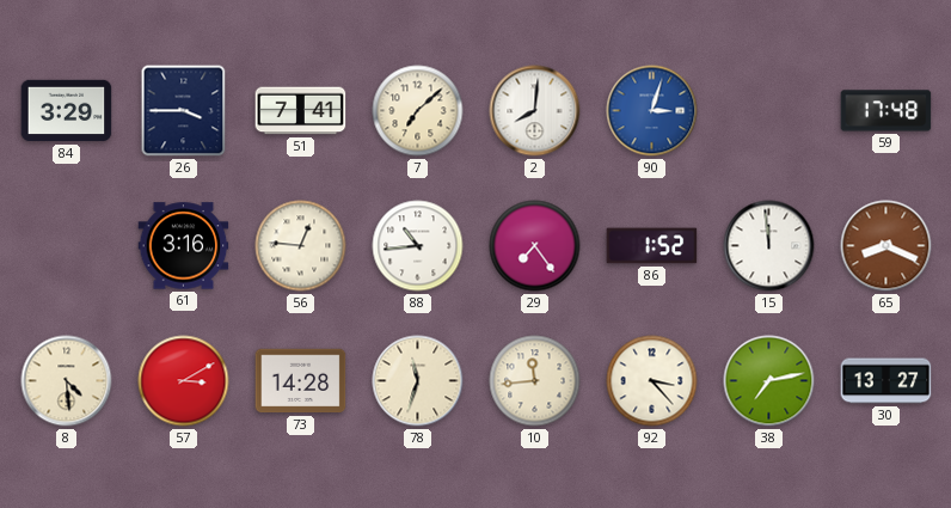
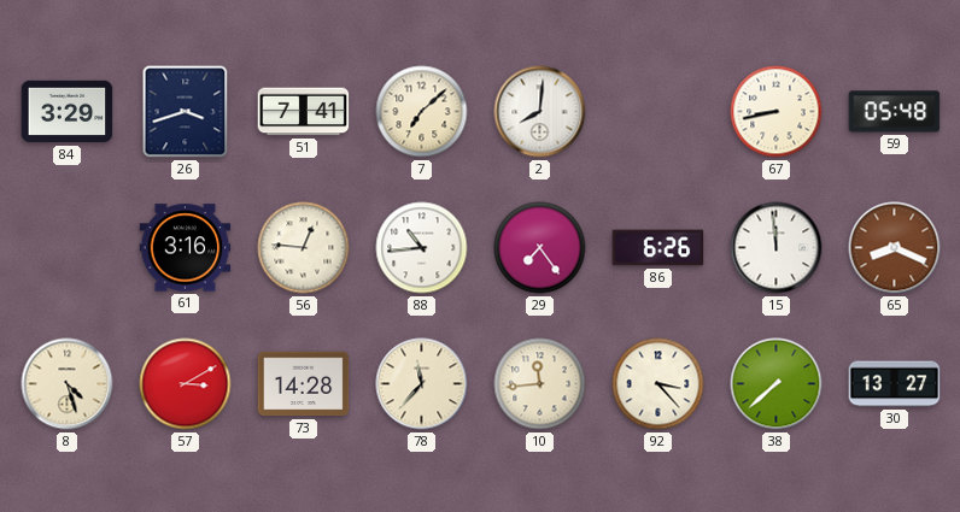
26: 3:45 -> 3:42 (186, 112)
90: 3:03 -> none (652, 111)
67: none -> 8:43 (777, 112)
59: 17:48 -> 05:48 (895, 112)
86: 1:52 -> 6:26 (658, 248)
8: 4:29 -> 4:27 (68, 384)
78: 11:33 -> 11:37 (422, 384)
38: 7:13 -> 7:38 (777, 384)
